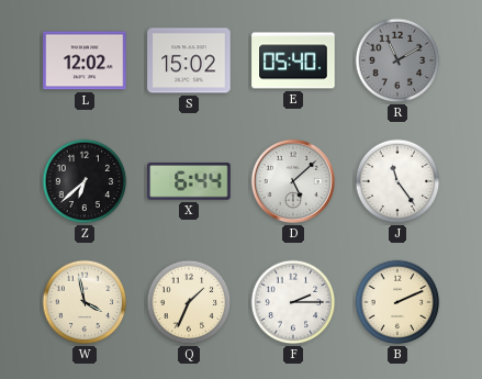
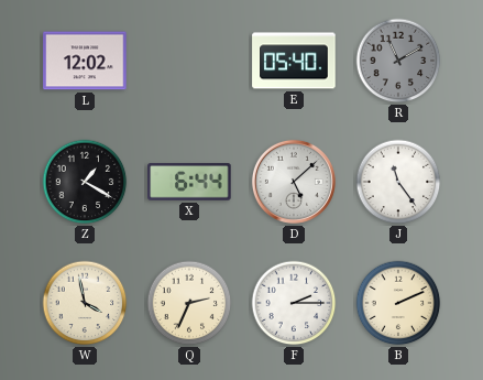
S: 15:02 -> none (189, 60)
Z: 6:38 -> 1:20 (85, 182)
Q: 1:34 -> 2:34 (189, 303)
